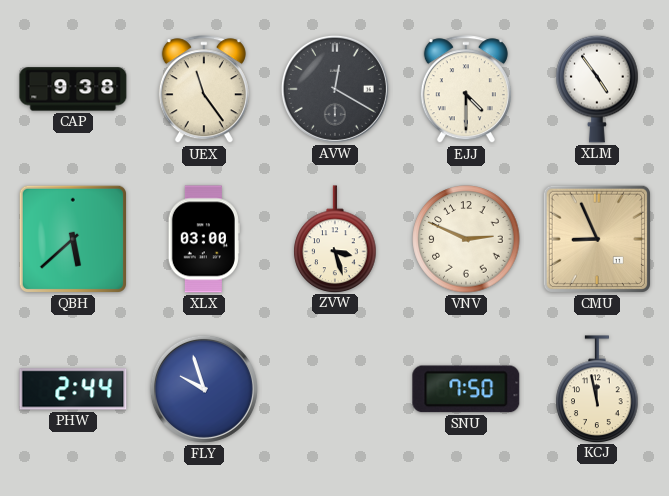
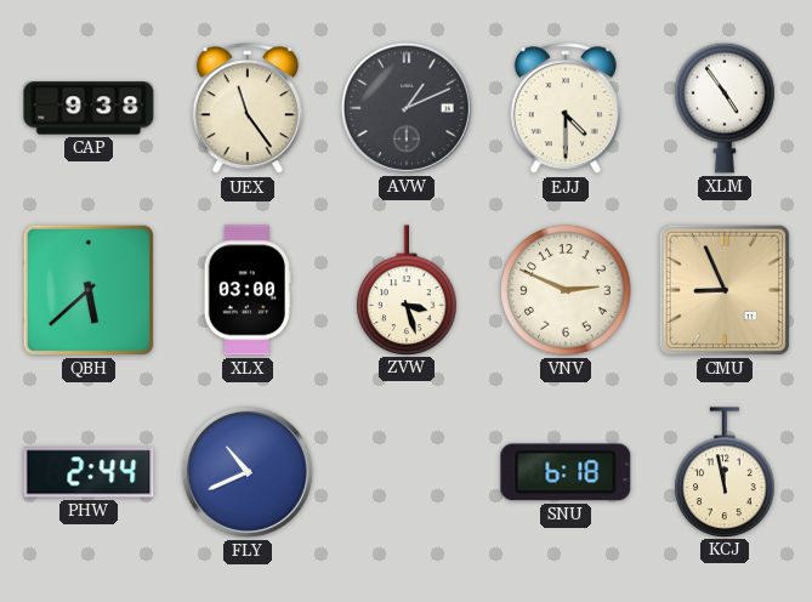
AVW: 12:20 -> 1:11 (407, 108)
FLY: 9:57 -> 10:41 (248, 472)
SNU: 7:50 -> 6:18 (566, 472)
